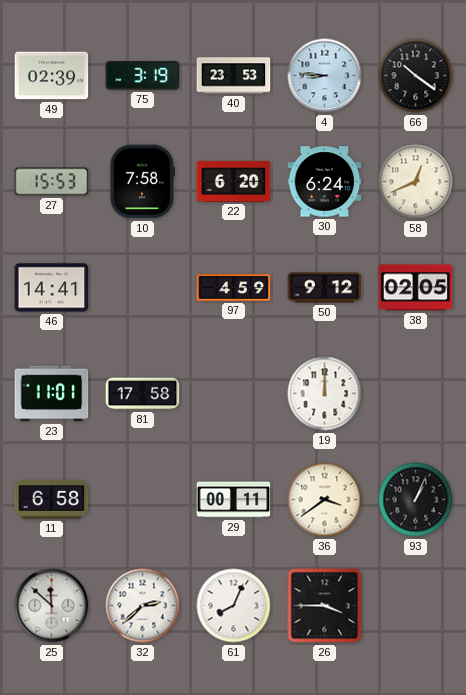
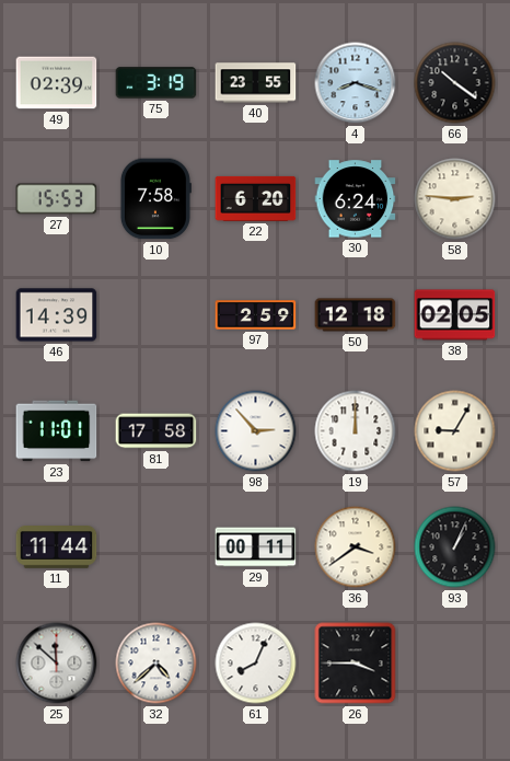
40: 23:53 -> 23:55 (256, 83)
4: 8:46 -> 8:18 (356, 83)
58: 12:41 -> 2:46 (455, 199)
46: 14:41 -> 14:39 (57, 315)
97: 4:59 -> 2:59 (256, 315)
50: 9:12 -> 12:18 (356, 315)
98: none -> 2:53 (256, 431)
57: none -> 9:05 (455, 431)
11: 6:58 -> 11:44 (57, 547)
32: 2:38 -> 4:38 (157, 664)
